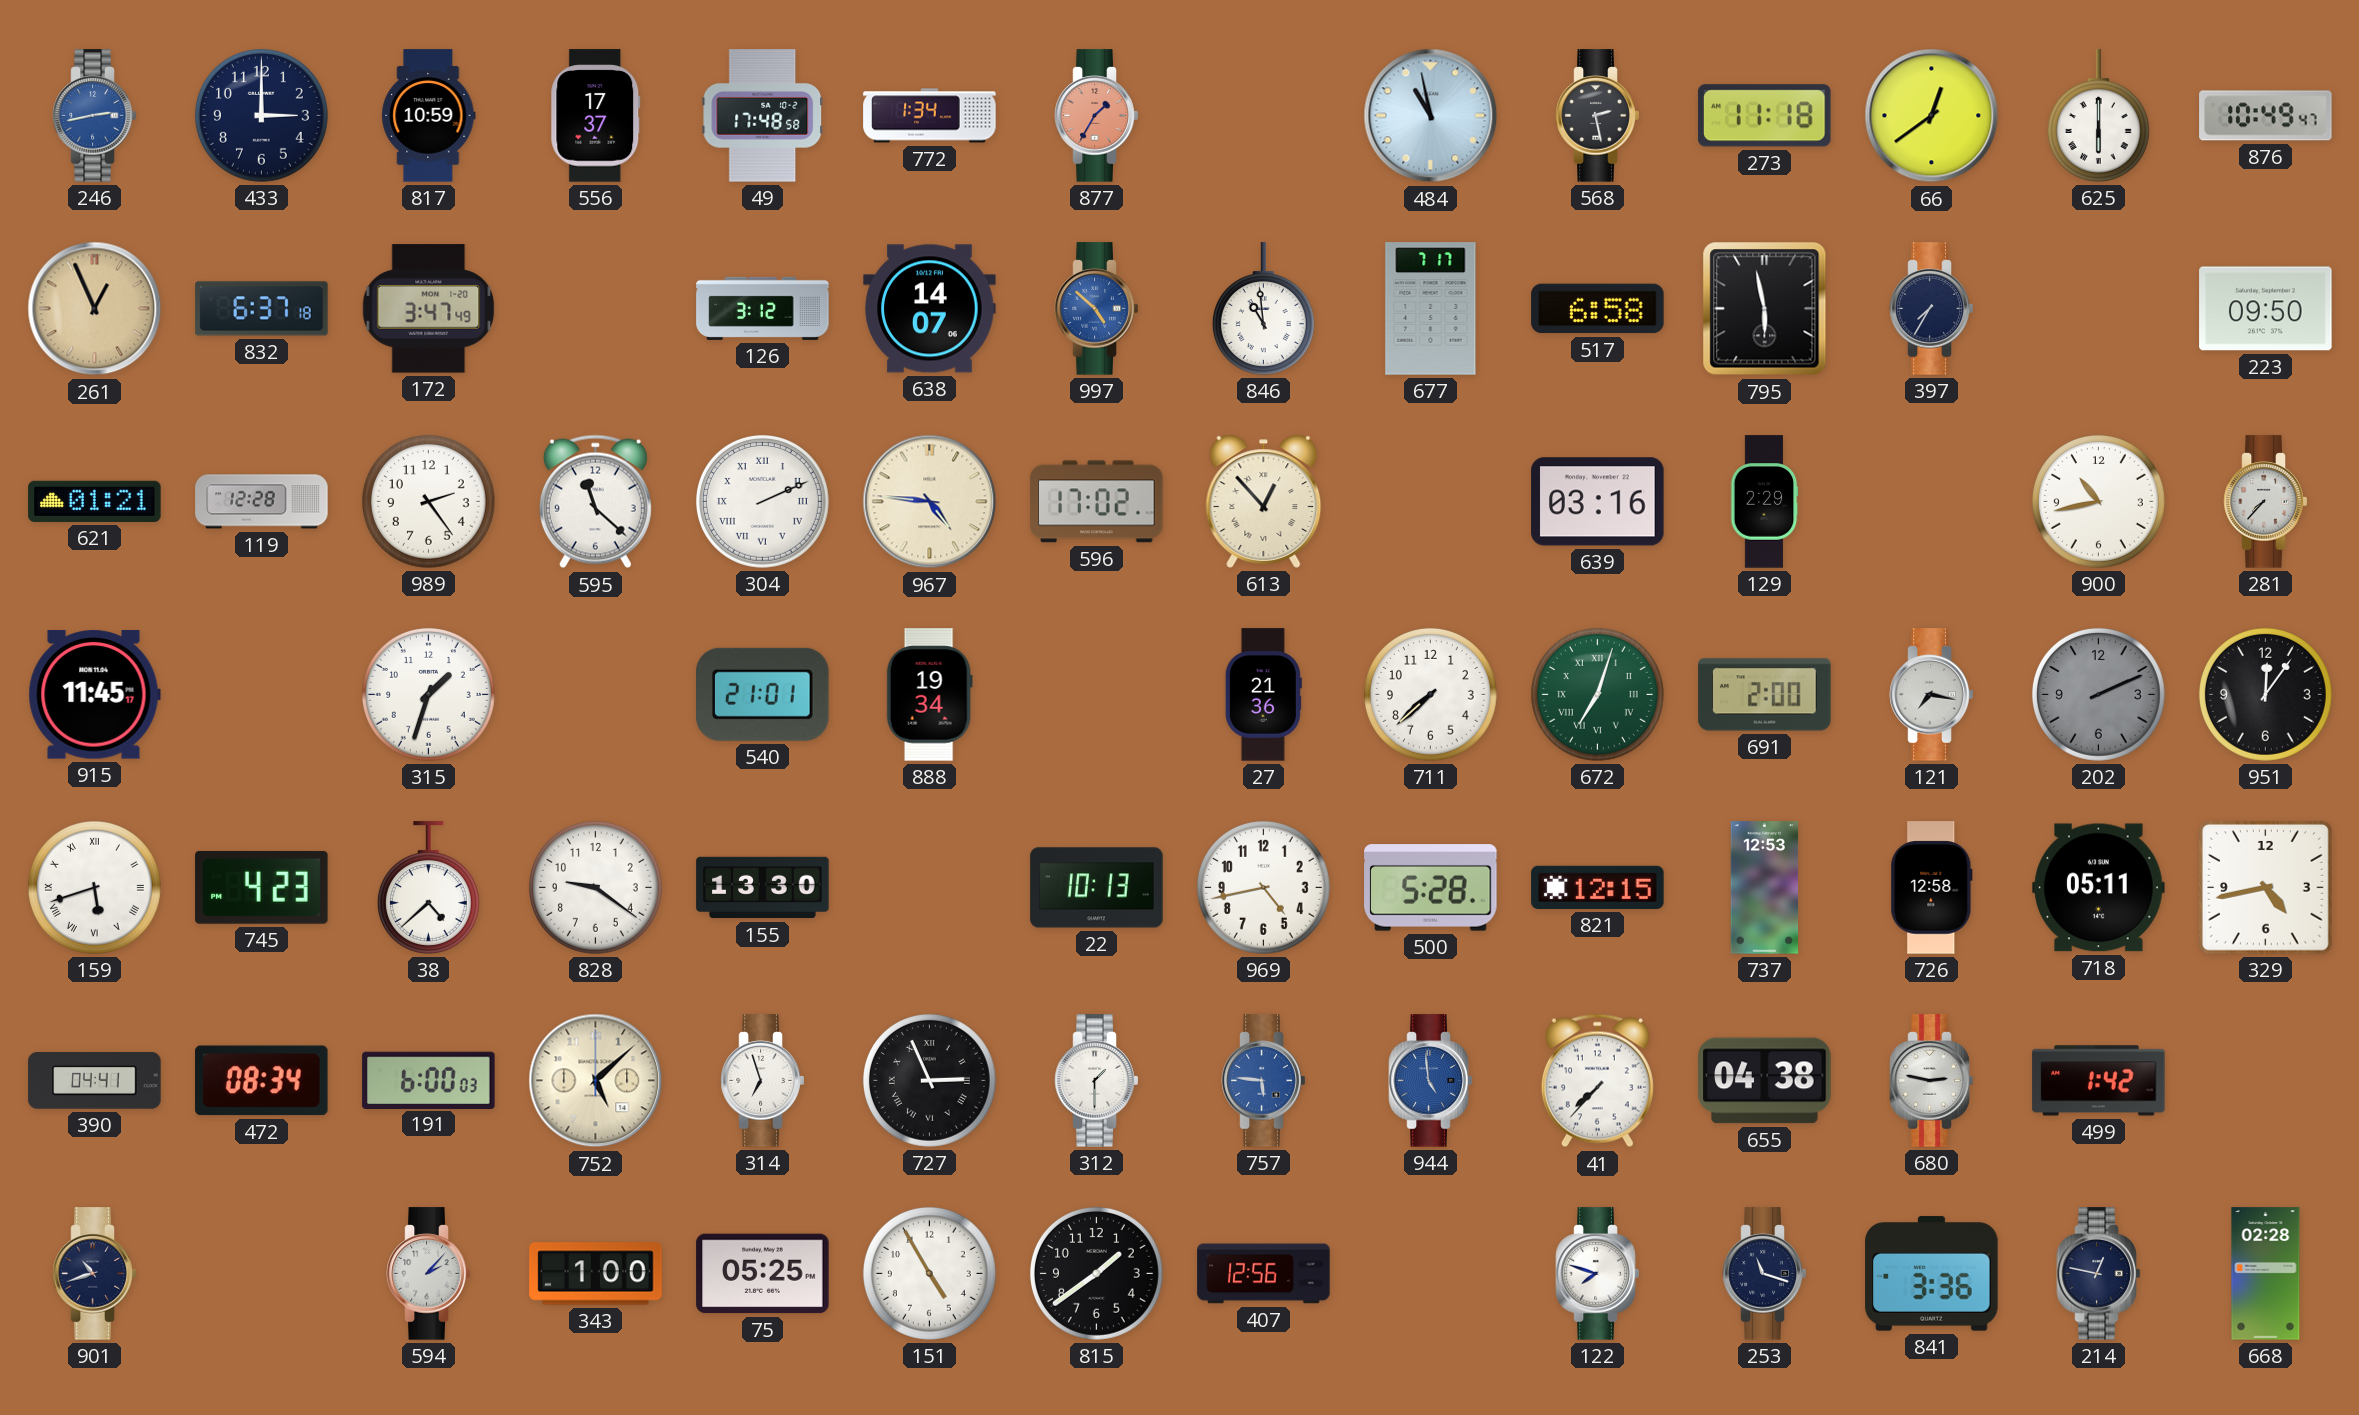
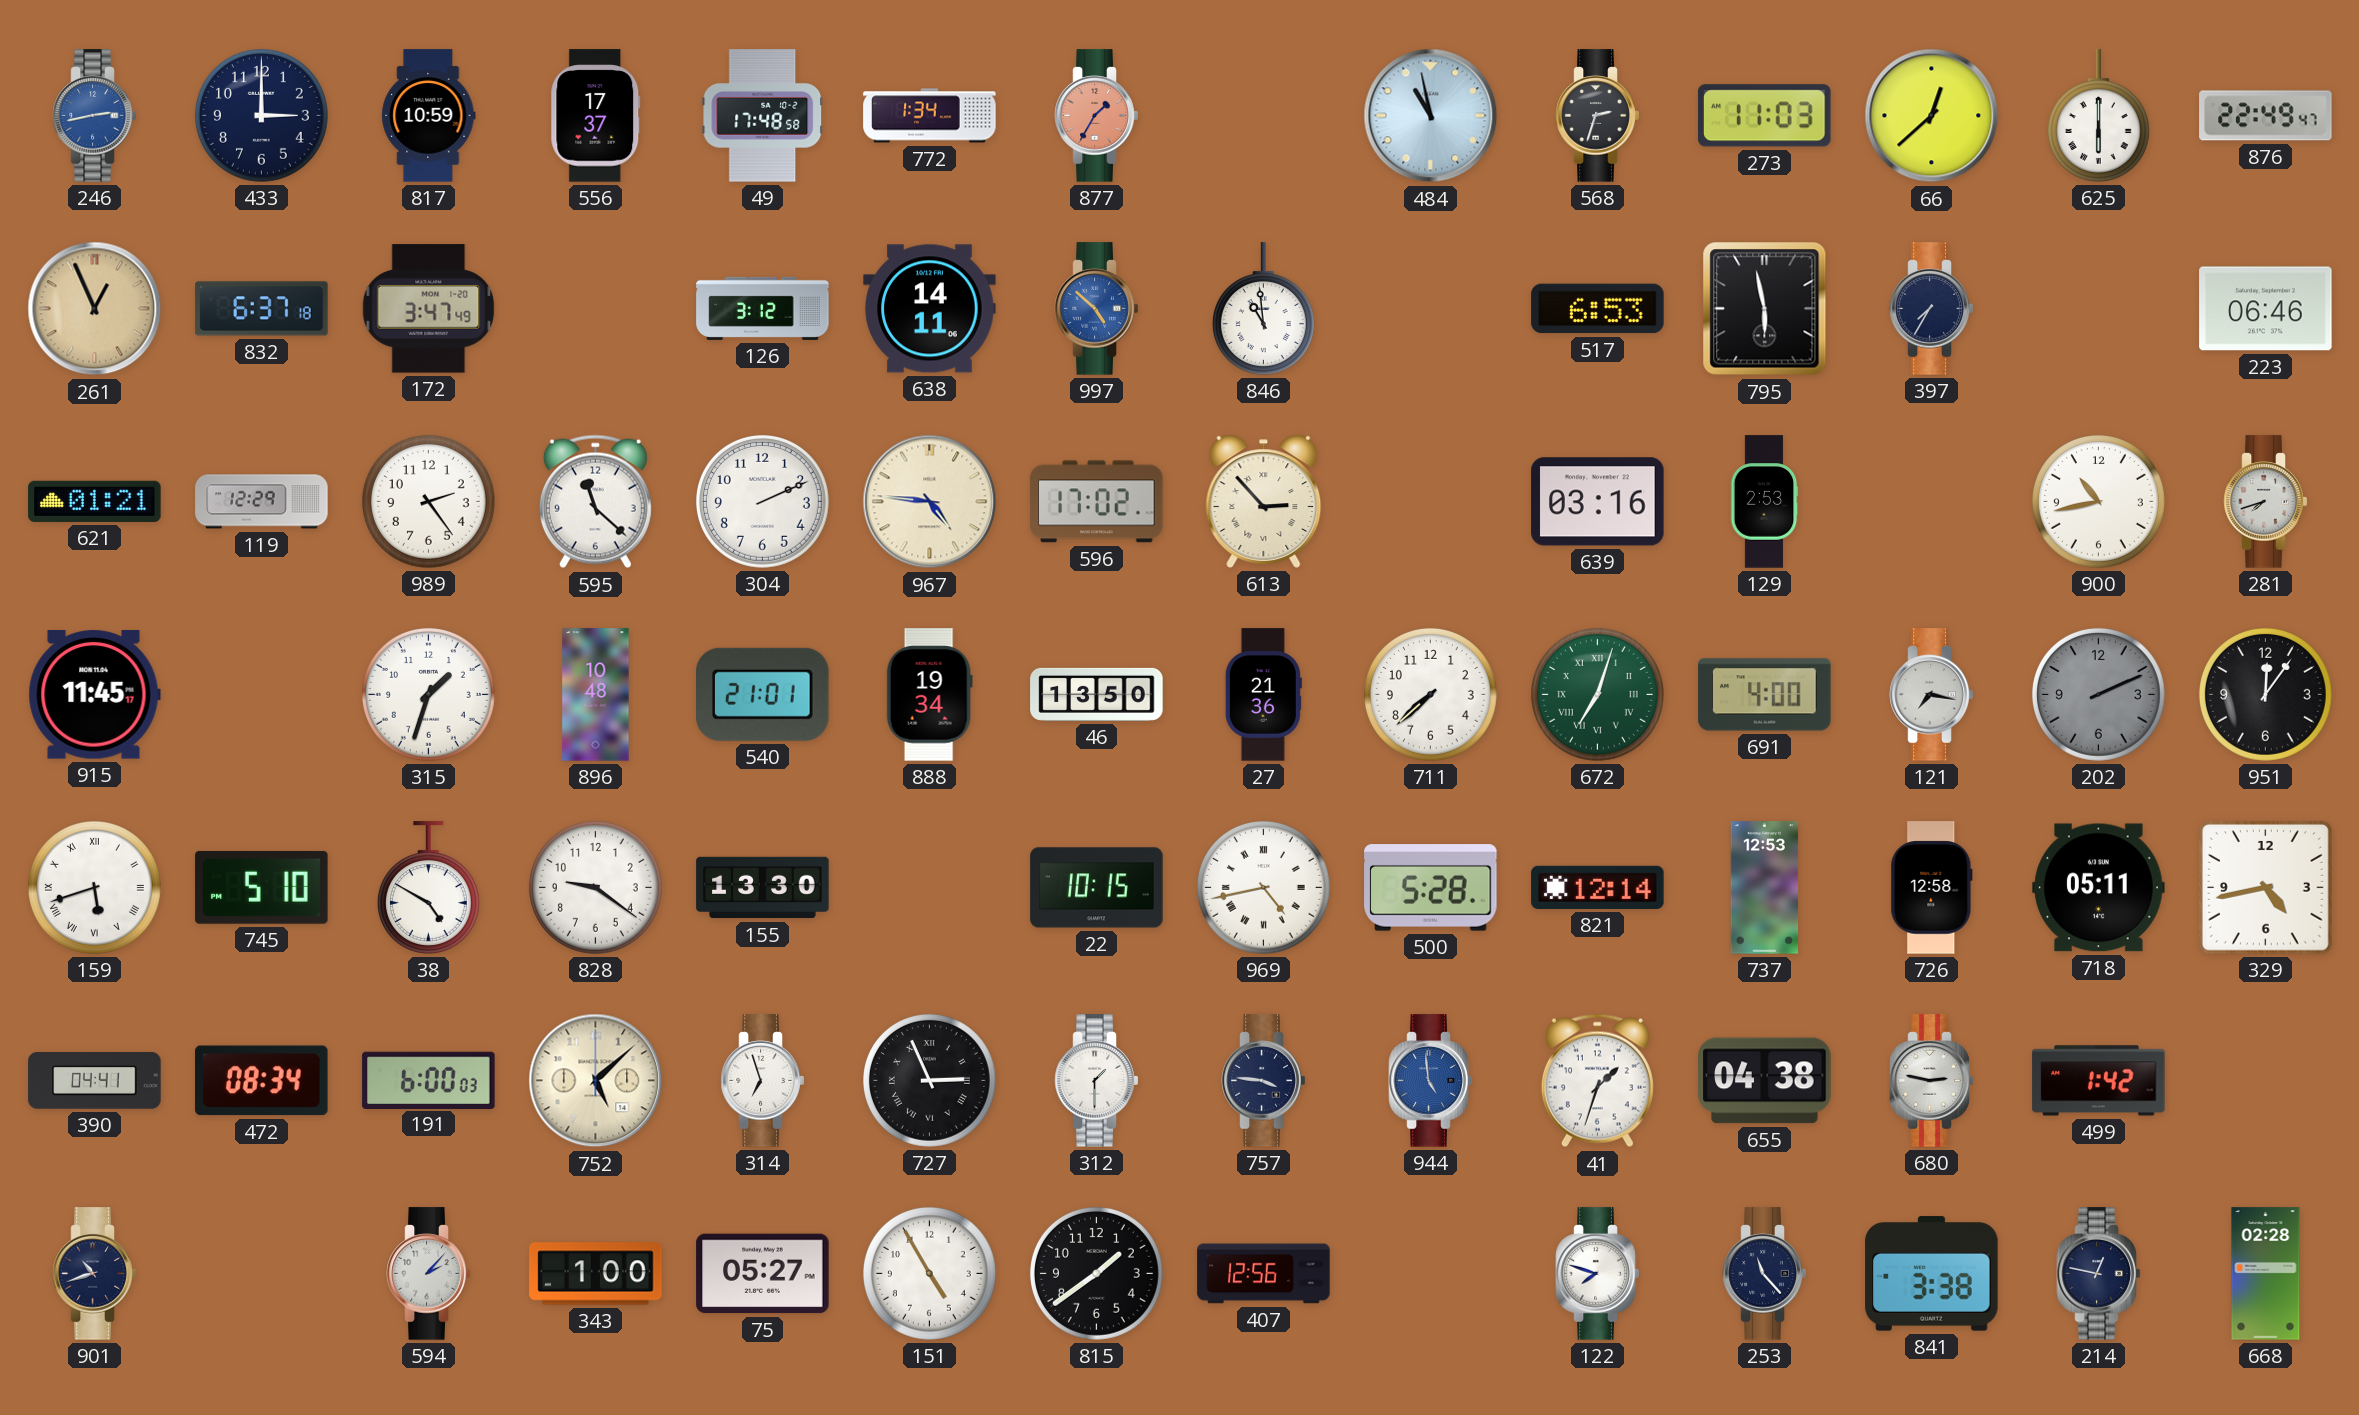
568: 2:28 -> 2:33 (1598, 116)
273: 11:18 -> 11:03 (1765, 116)
66: 12:39 -> 12:38 (1932, 116)
876: 10:49 -> 22:49 (2266, 116)
638: 14:07 -> 14:11 (930, 309)
677: 7:17 -> none (1431, 309)
517: 6:58 -> 6:53 (1598, 309)
223: 09:50 -> 06:46 (2266, 309)
119: 12:28 -> 12:29 (262, 502)
304 numerals: Roman -> Arabic (762, 501)
613: 12:53 -> 2:53 (1264, 501)
129: 2:29 -> 2:53 (1764, 502)
281: 7:37 -> 7:42 (2266, 502)
896: none -> 10:48 (596, 695)
46: none -> 13:50 (1097, 694)
691: 2:00 -> 4:00 (1765, 695)
745: 4:23 -> 5:10 (262, 887)
38: 4:38 -> 4:50 (428, 888)
22: 10:13 -> 10:15 (1097, 888)
969 numerals: Arabic -> Roman (1263, 887)
821: 12:15 -> 12:14 (1598, 887)
757: 5:46 -> 3:46 (1264, 1081)
757 dial: blue -> navy (1264, 1081)
41: 7:37 -> 1:33 (1597, 1081)
75: 05:25 -> 05:27 (763, 1274)
253: 11:18 -> 11:23 (1765, 1274)
841: 3:36 -> 3:38 (1932, 1274)
